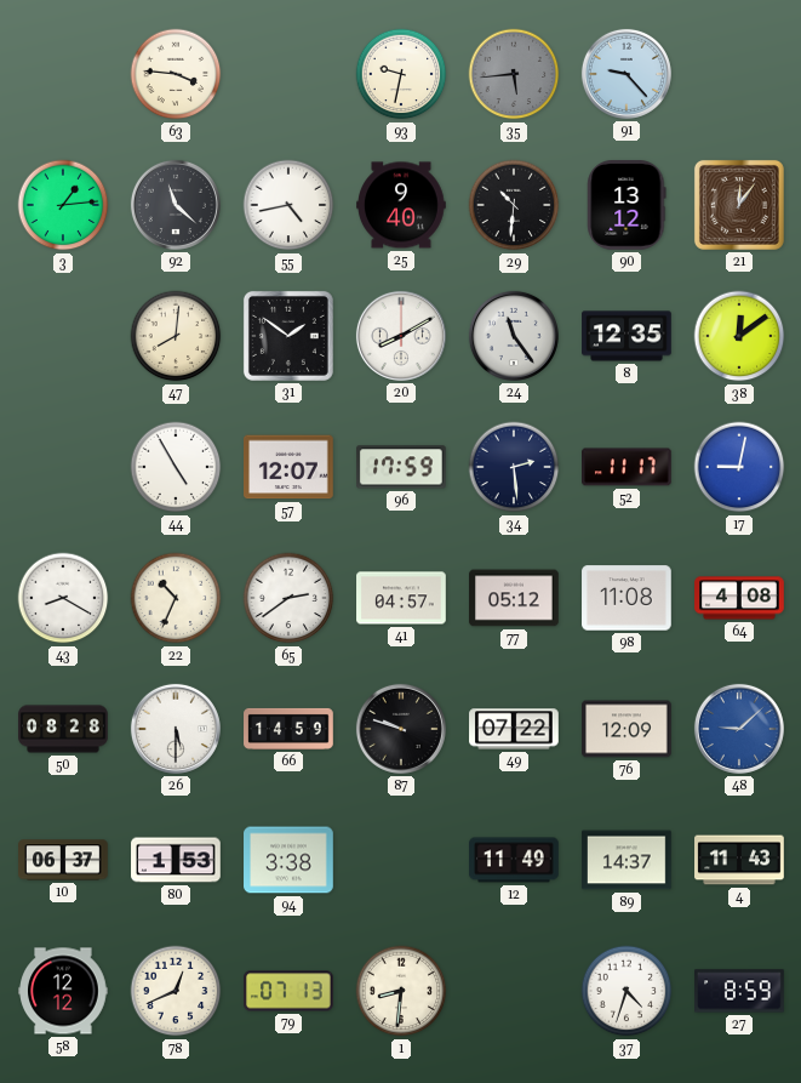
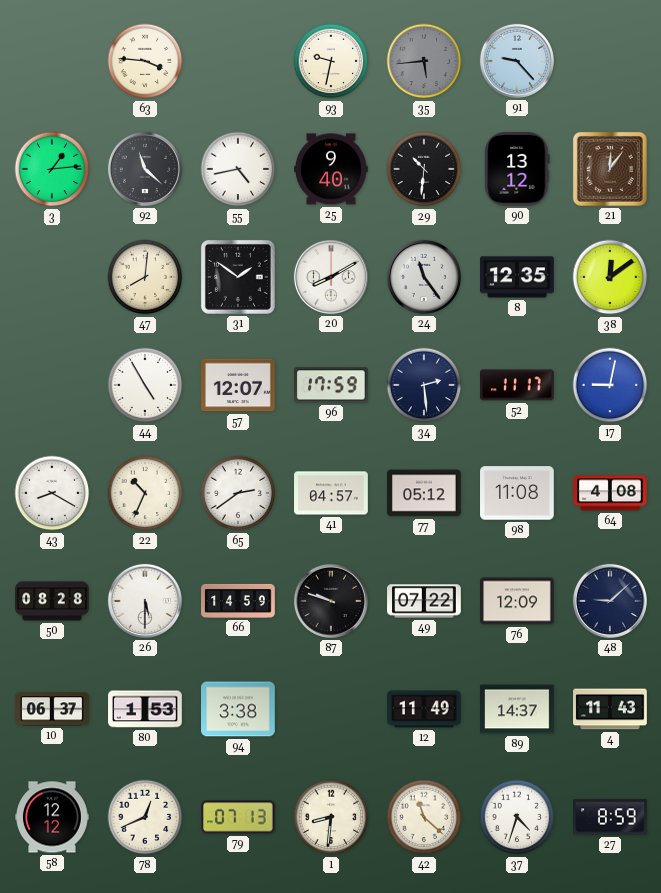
48 dial: blue -> navy (610, 601)
42: none -> 11:22 (424, 817)
